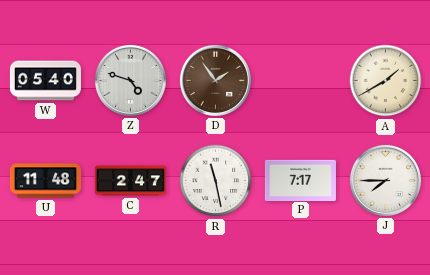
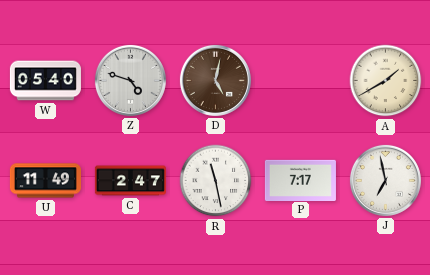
D: 1:54 -> 5:02 (215, 80)
U: 11:48 -> 11:49 (45, 181)
J: 7:45 -> 6:58 (385, 180)
